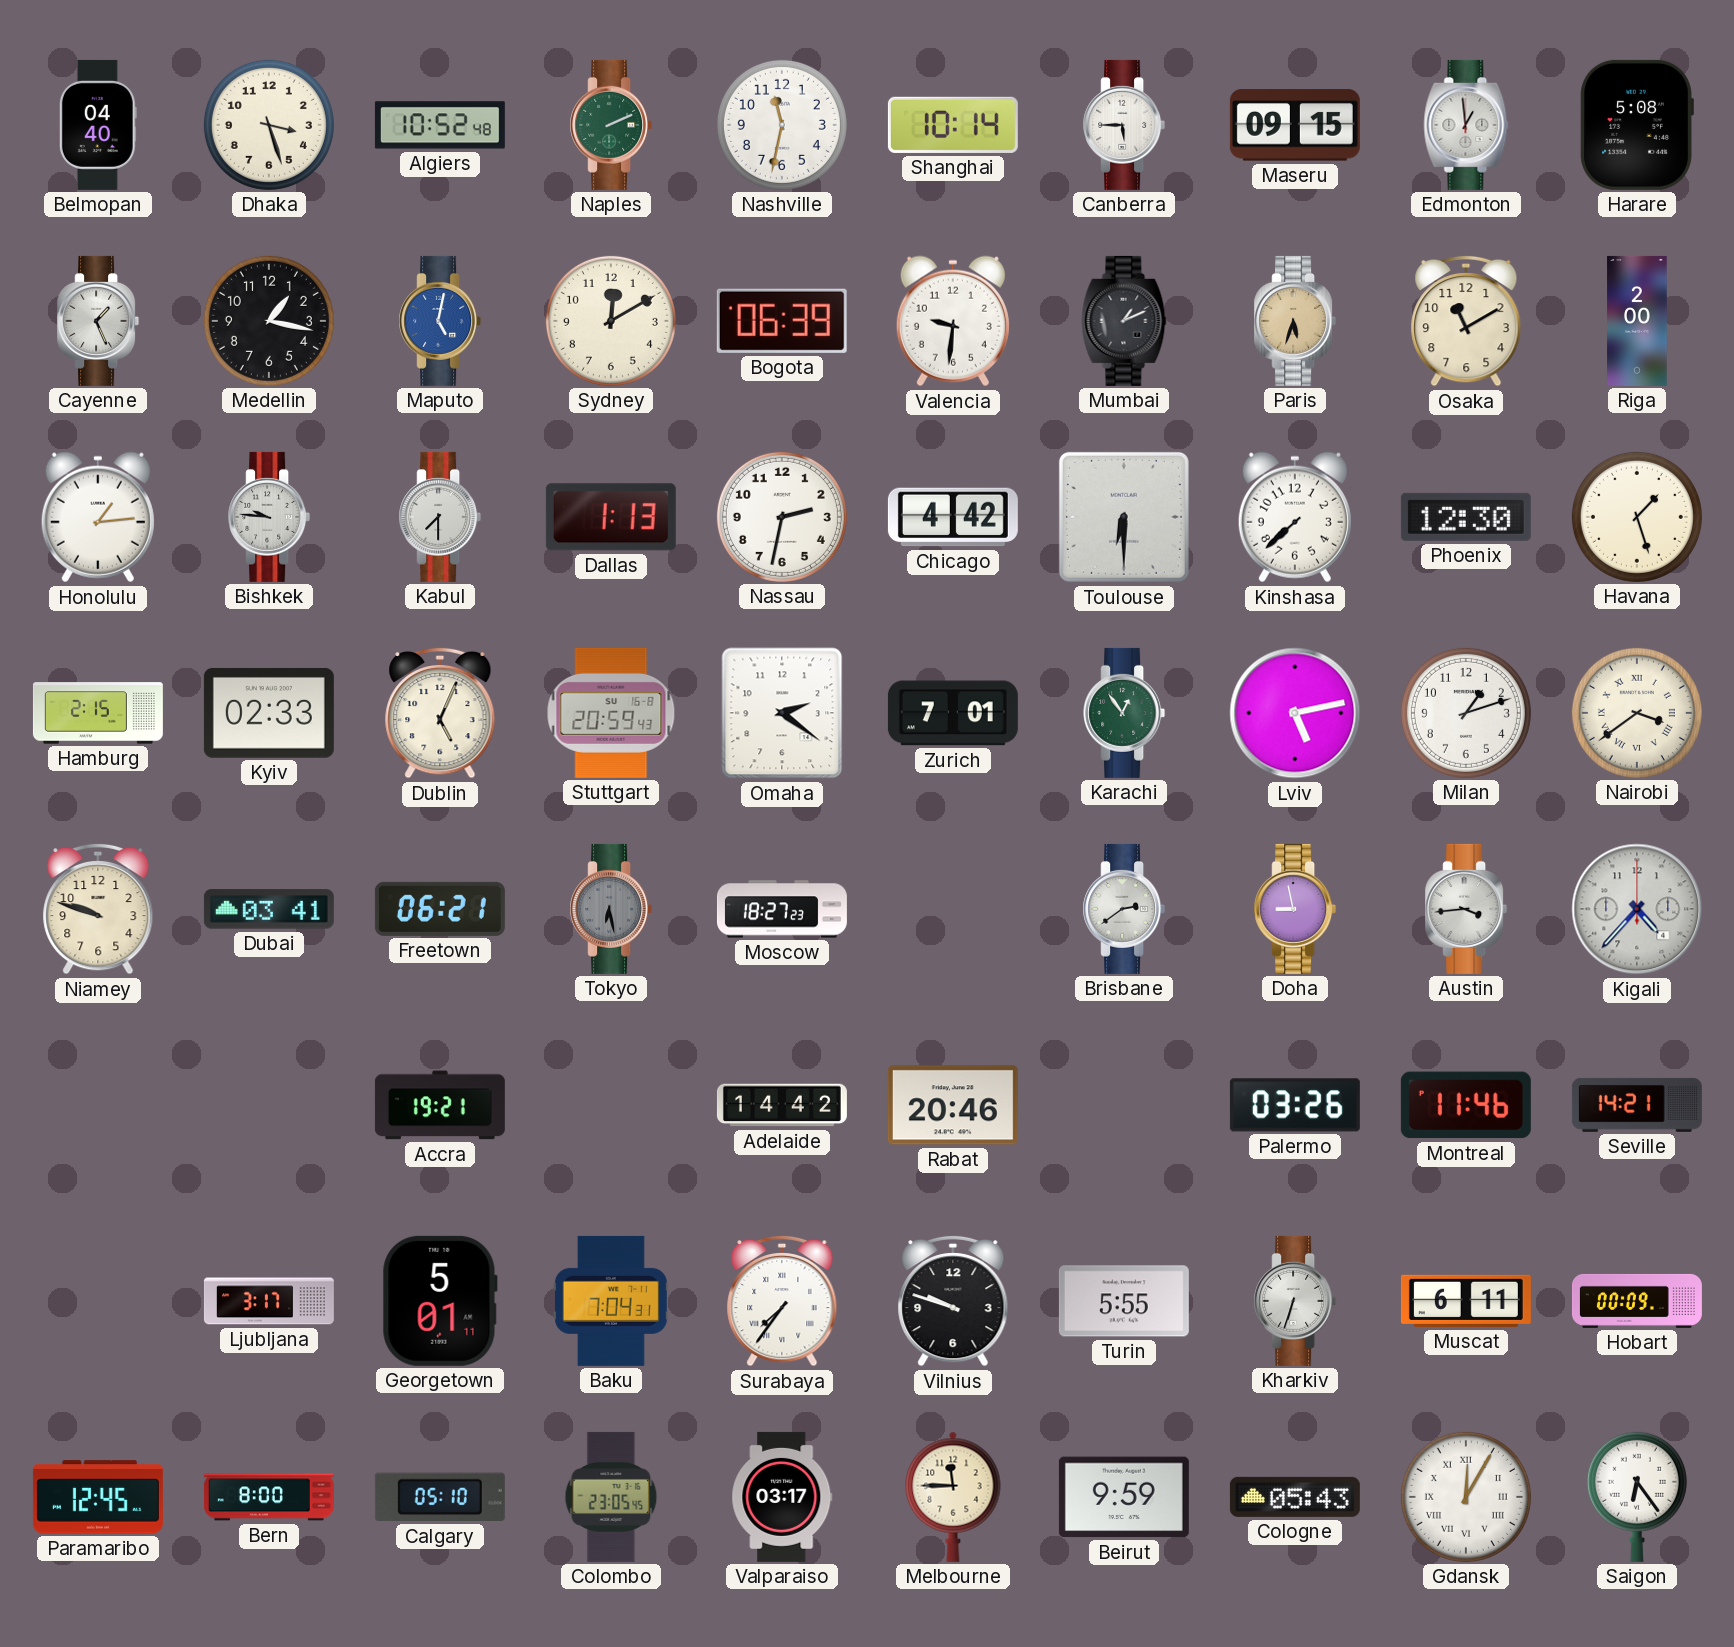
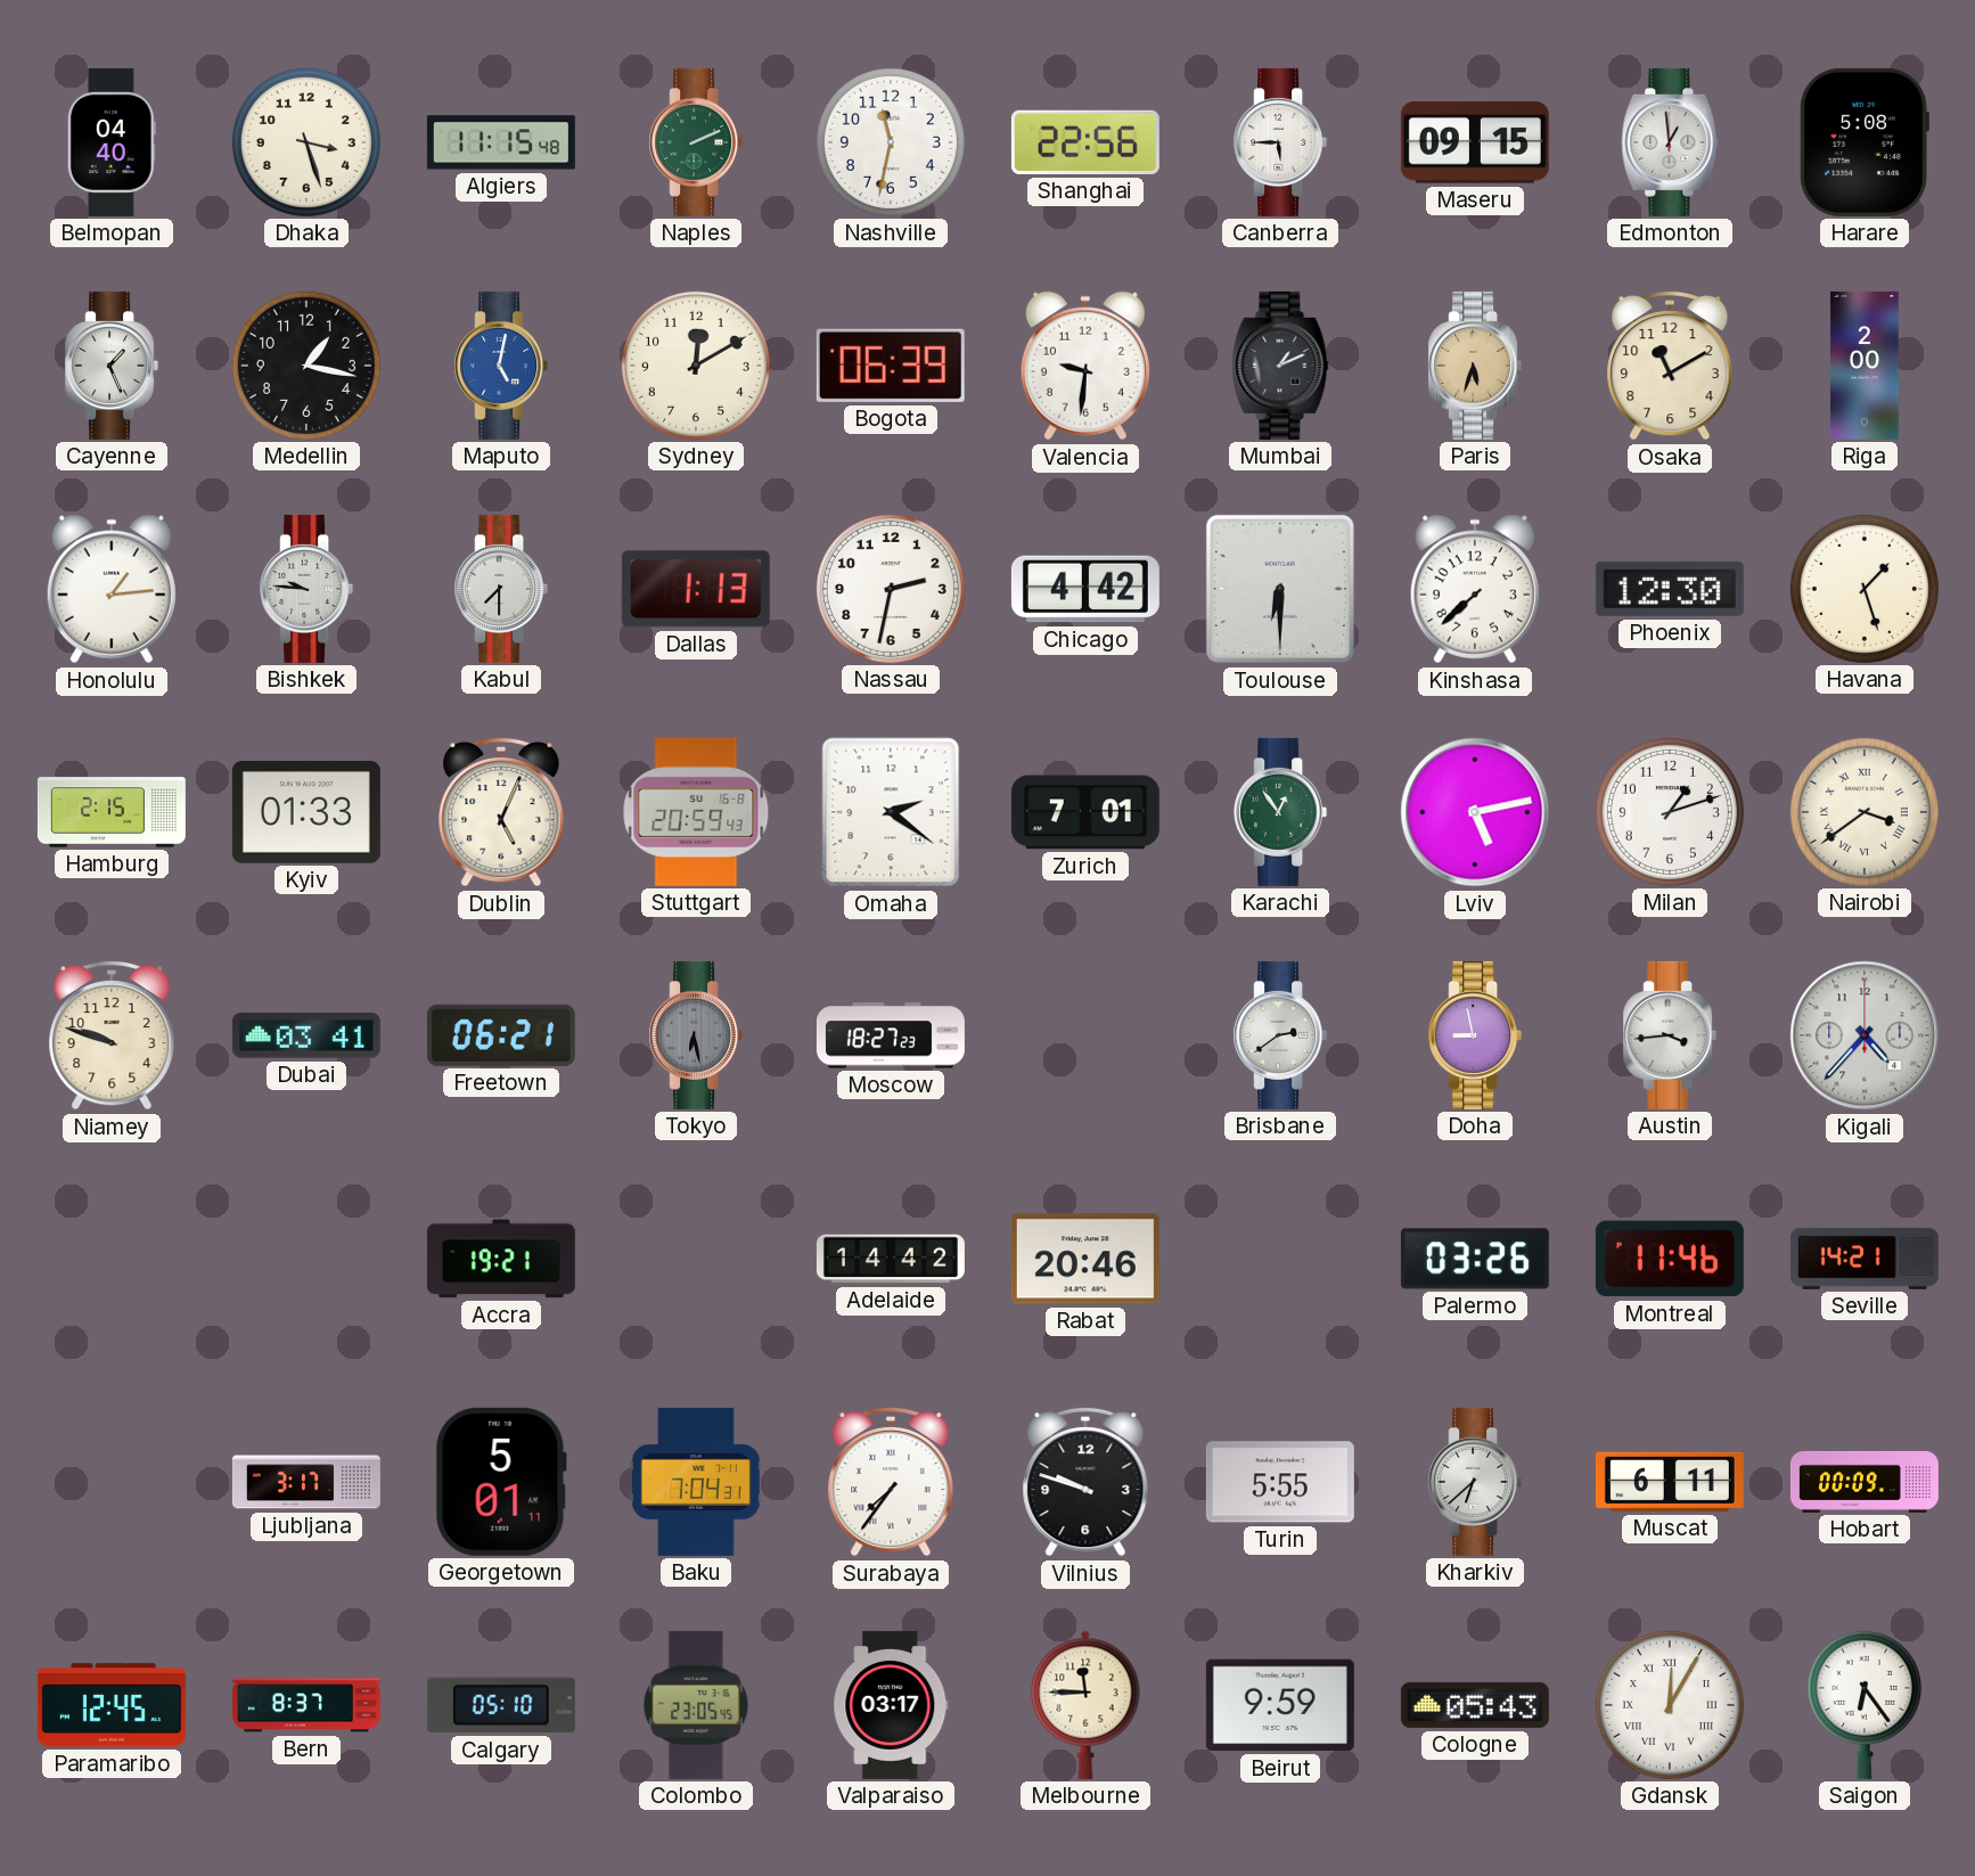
Algiers: 10:52 -> 11:15 (501, 142)
Shanghai: 10:14 -> 22:56 (1085, 142)
Kyiv: 02:33 -> 01:33 (306, 812)
Kharkiv: 6:33 -> 6:38 (1475, 1482)
Bern: 8:00 -> 8:37 (306, 1705)
